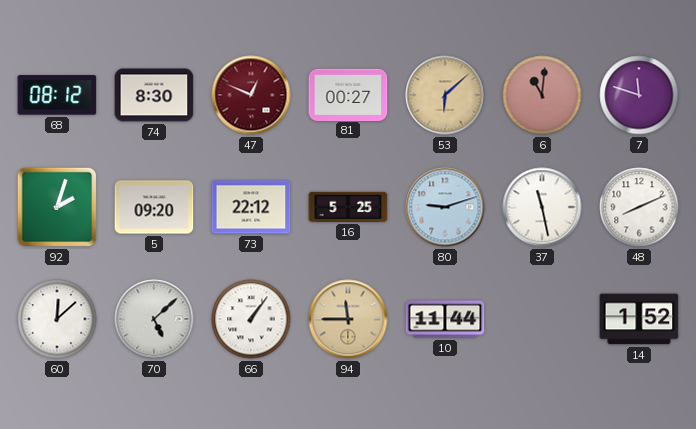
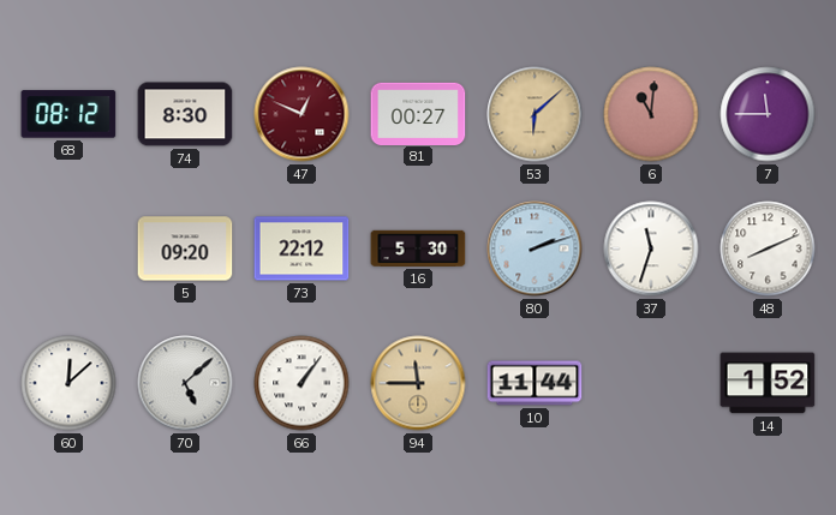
7: 11:48 -> 11:45 (768, 114)
92: 2:03 -> none (57, 207)
16: 5:25 -> 5:30 (418, 248)
80: 9:12 -> 2:12 (535, 248)
37: 11:28 -> 11:33 (651, 248)
